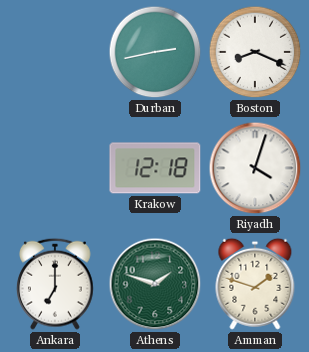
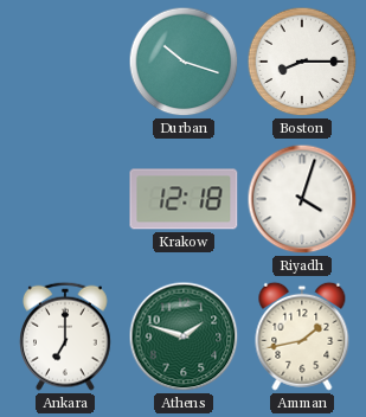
Durban: 2:43 -> 10:18 (184, 62)
Boston: 8:19 -> 8:15 (302, 62)
Amman: 1:48 -> 1:43 (302, 336)
